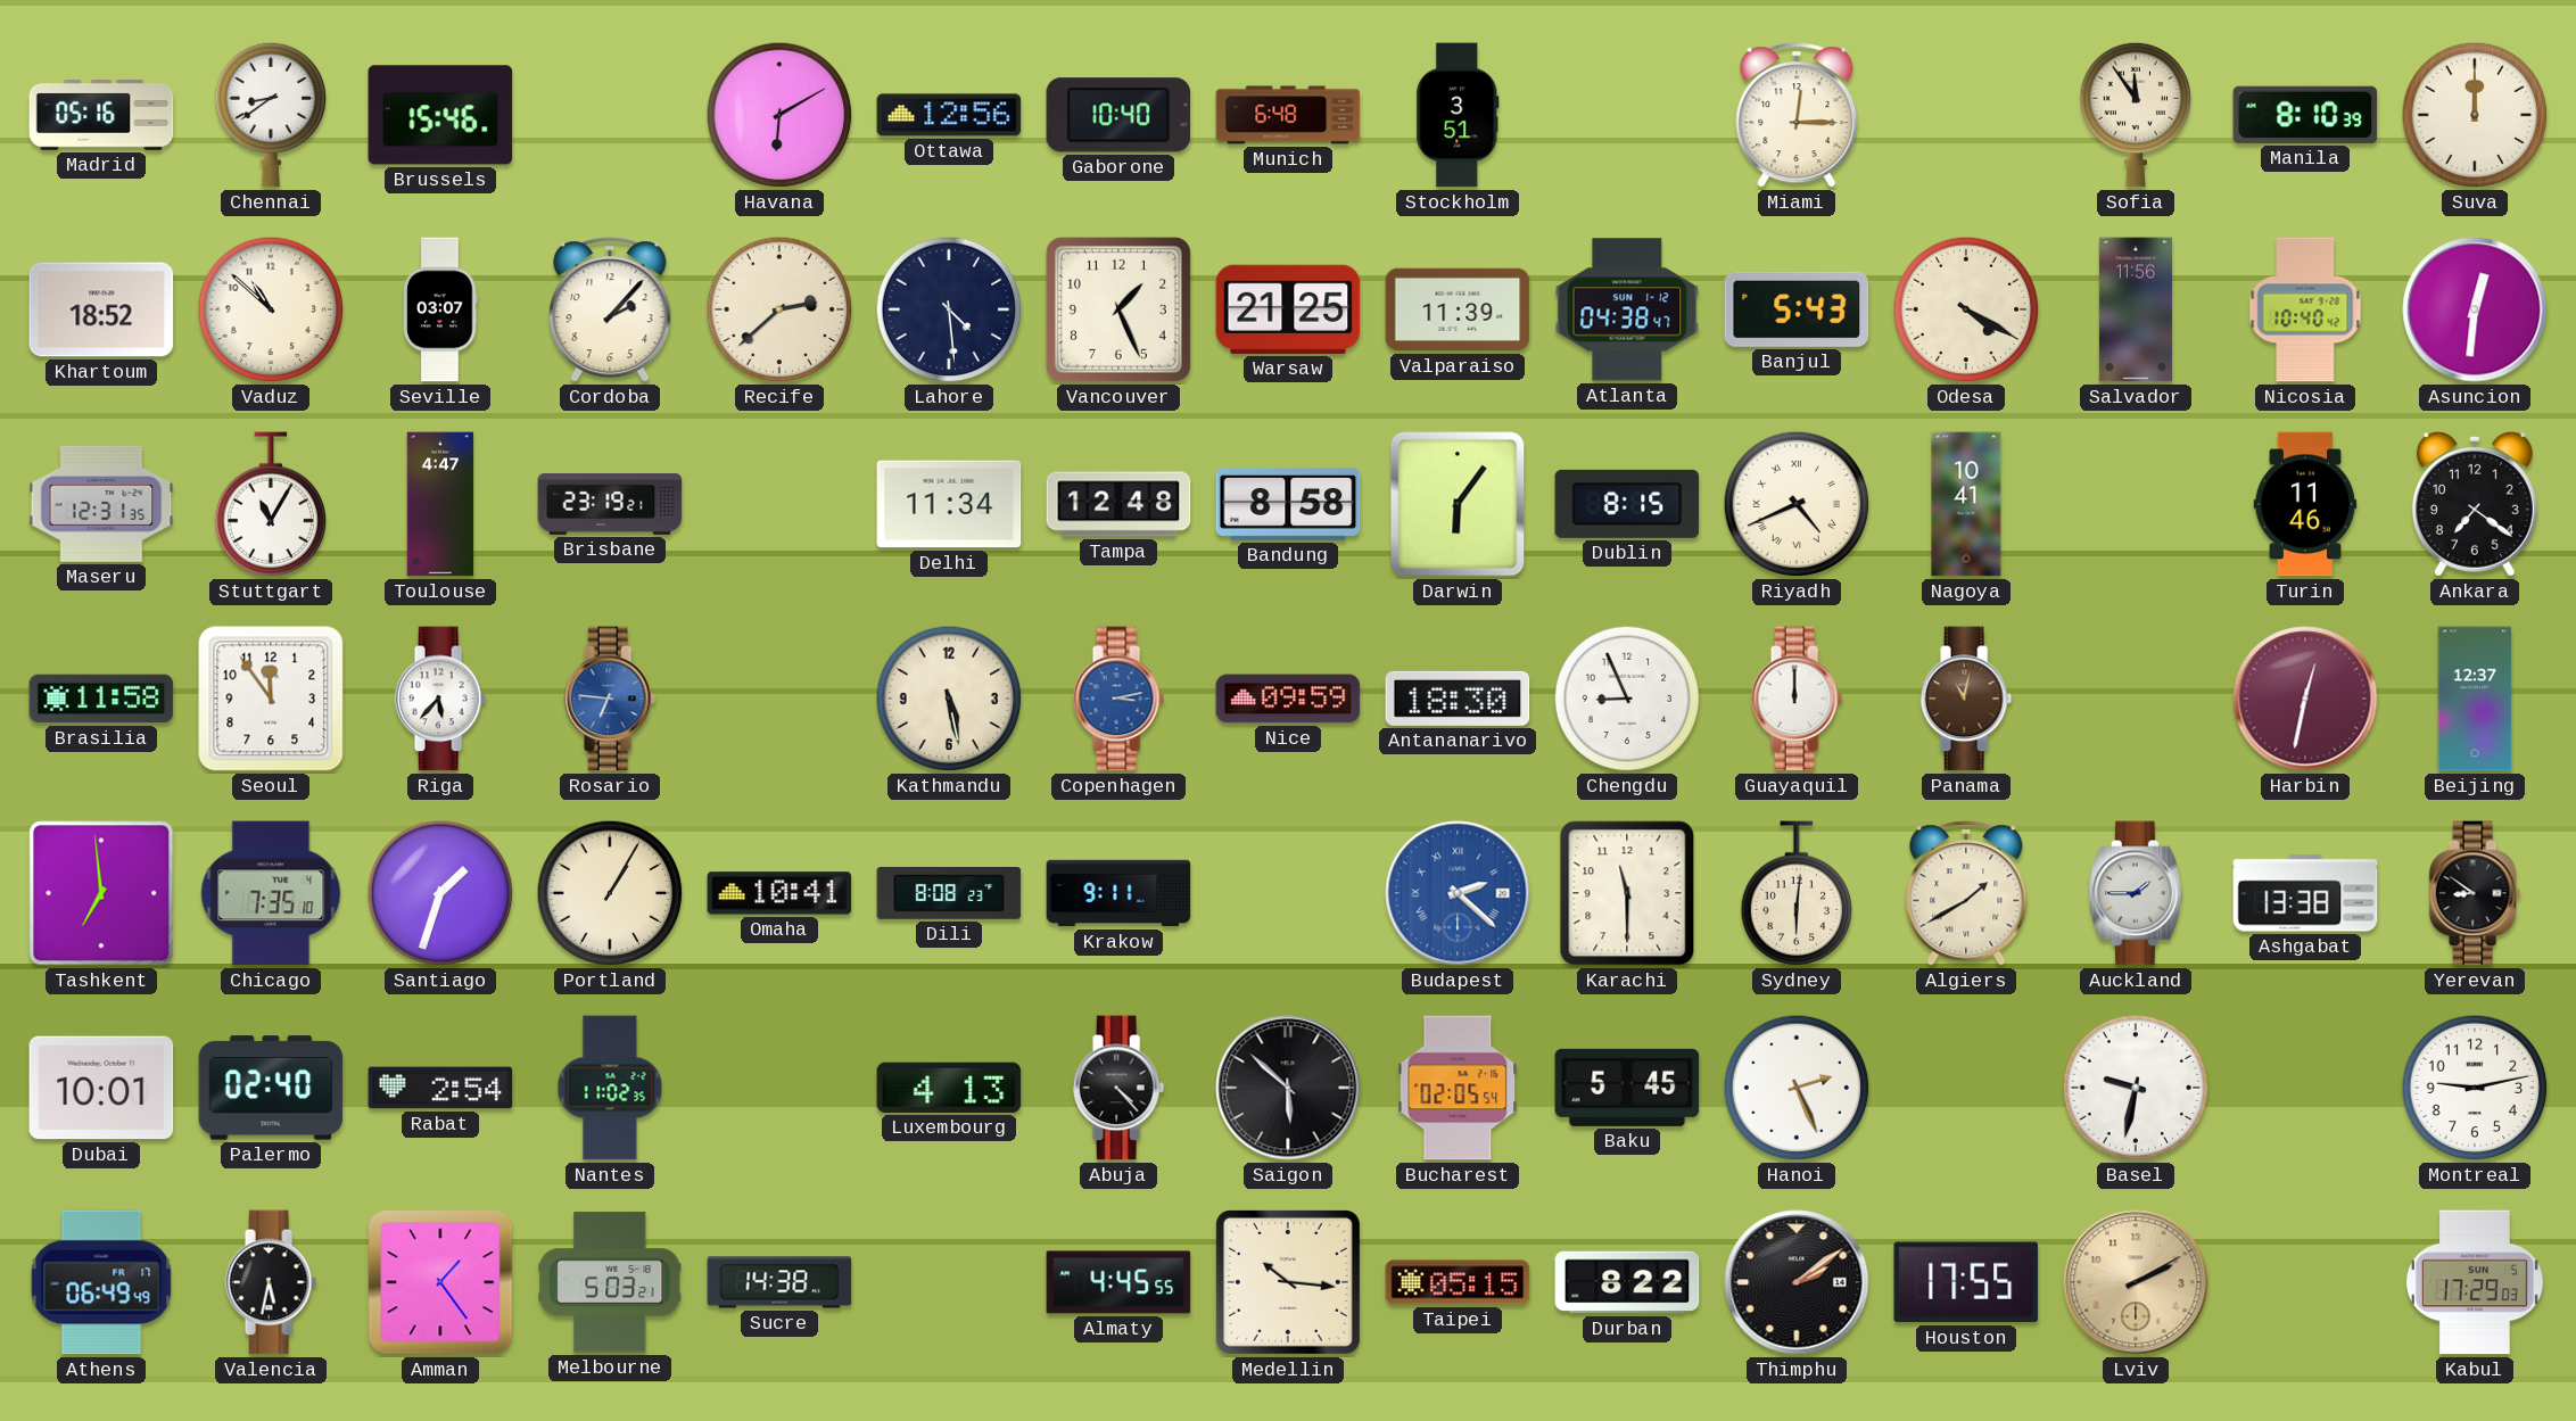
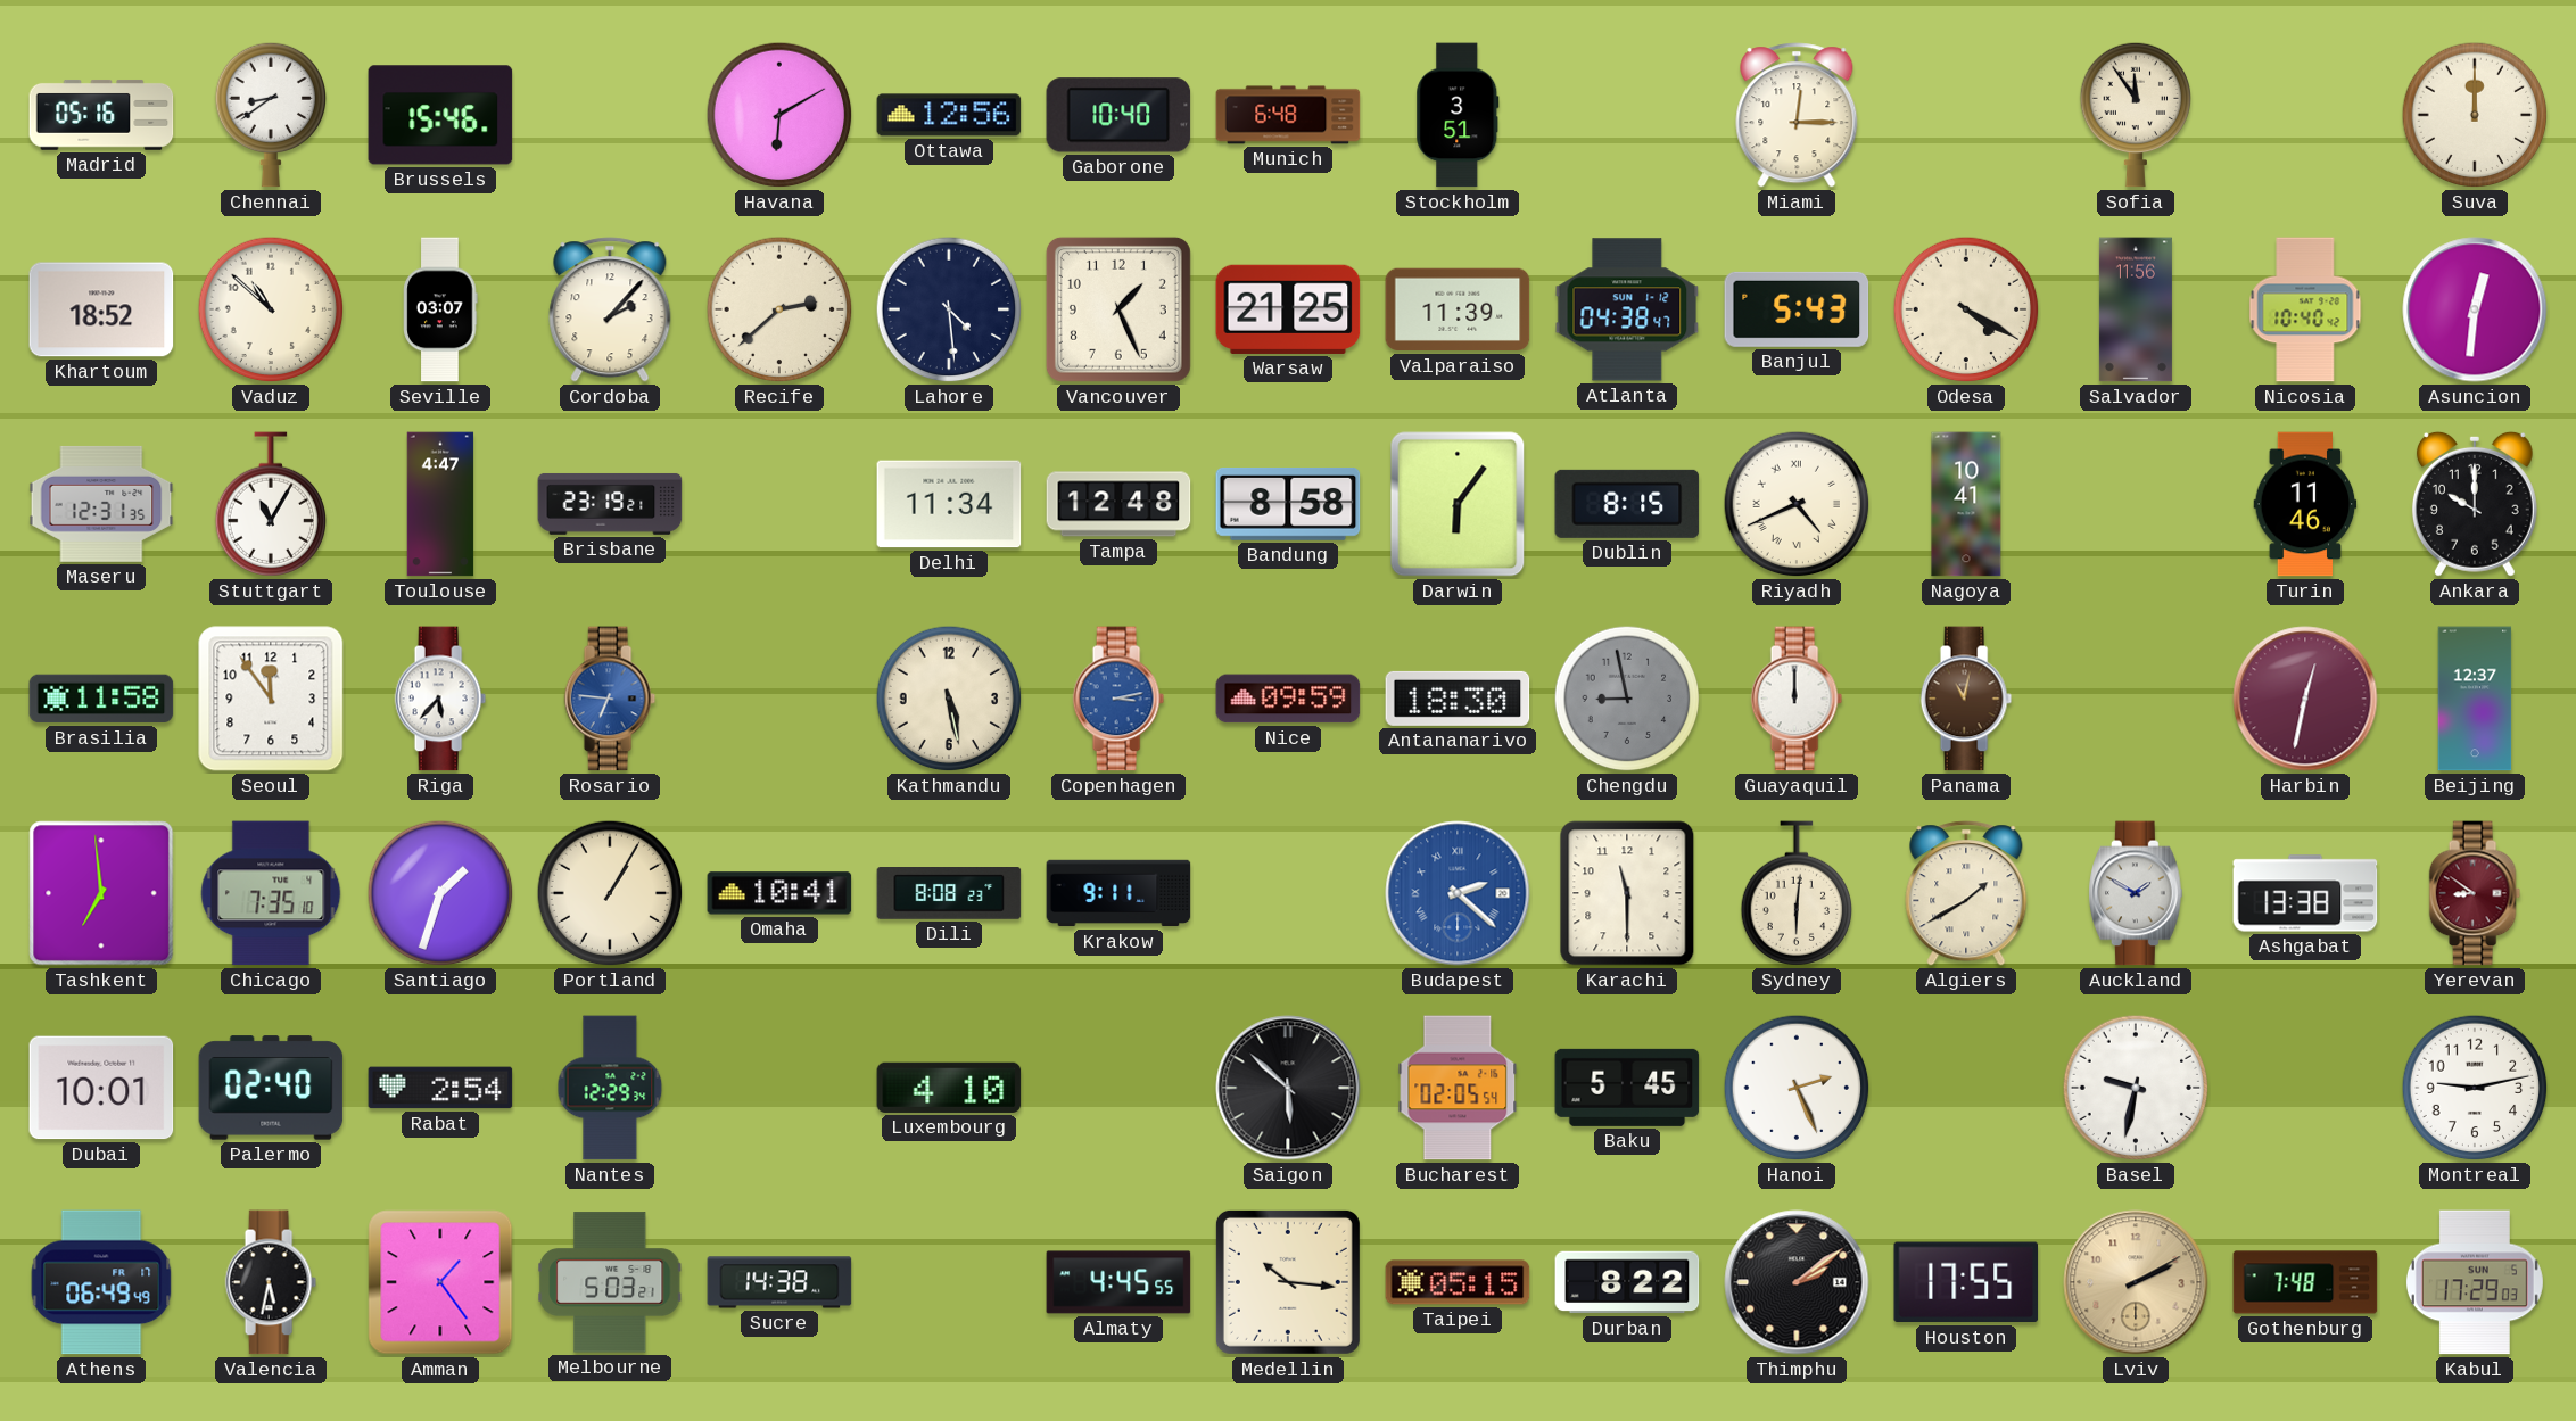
Manila: 8:10 -> none (2305, 115)
Ankara: 7:21 -> 10:00 (2475, 504)
Chengdu: 8:56 -> 8:58 (1627, 699)
Chengdu dial: white -> grey (1627, 699)
Auckland: 1:45 -> 1:50 (2136, 893)
Yerevan dial: black -> burgundy (2475, 893)
Nantes: 11:02 -> 12:29 (610, 1088)
Luxembourg: 4:13 -> 4:10 (949, 1088)
Abuja: 4:23 -> none (1118, 1088)
Gothenburg: none -> 7:48 (2305, 1282)
